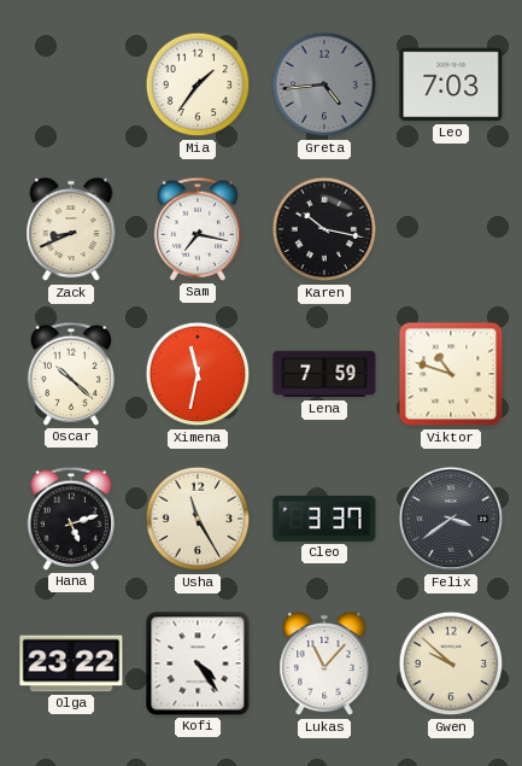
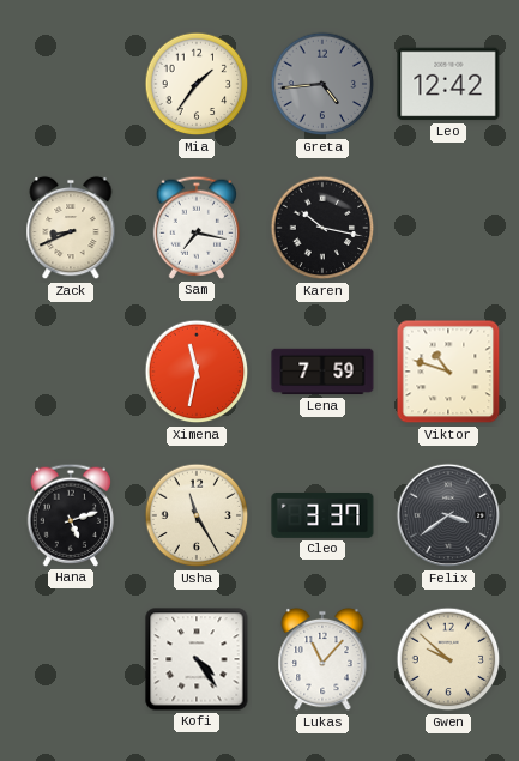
Leo: 7:03 -> 12:42 (448, 84)
Oscar: 10:22 -> none (70, 374)
Olga: 23:22 -> none (71, 663)
